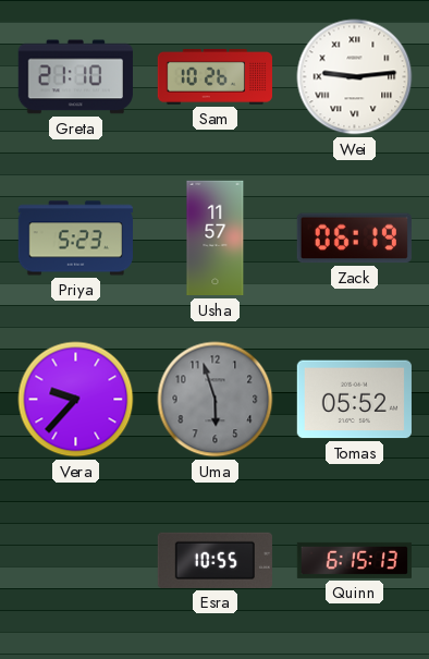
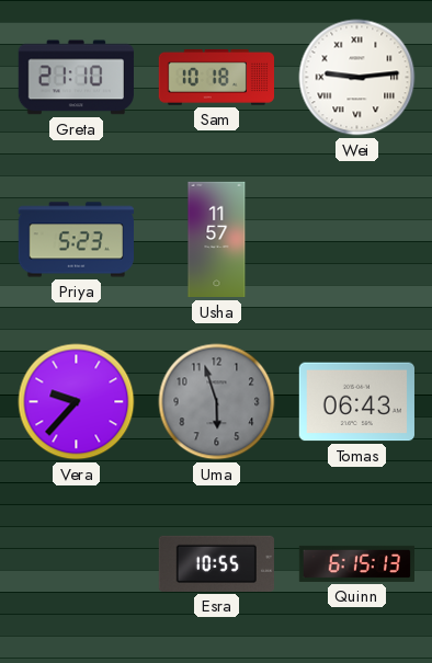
Sam: 10:26 -> 10:18 (216, 77)
Zack: 06:19 -> none (354, 239)
Tomas: 05:52 -> 06:43 (356, 402)
